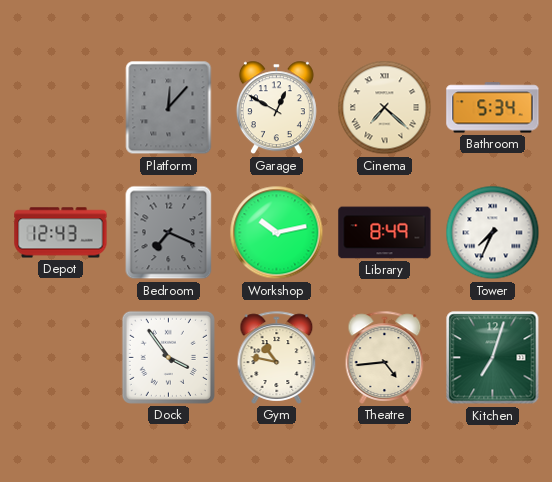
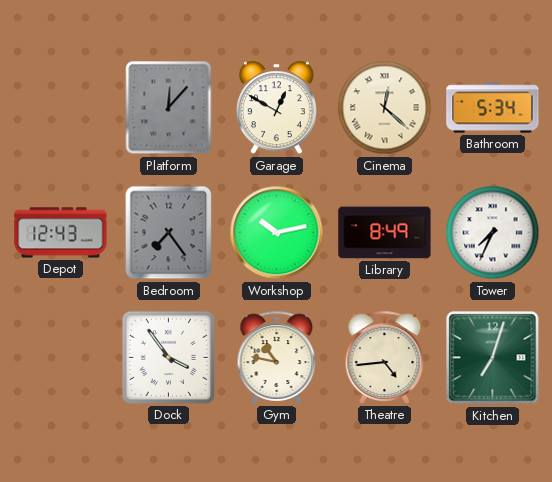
Cinema: 7:22 -> 12:22 (385, 108)
Bedroom: 7:19 -> 7:24 (169, 233)
